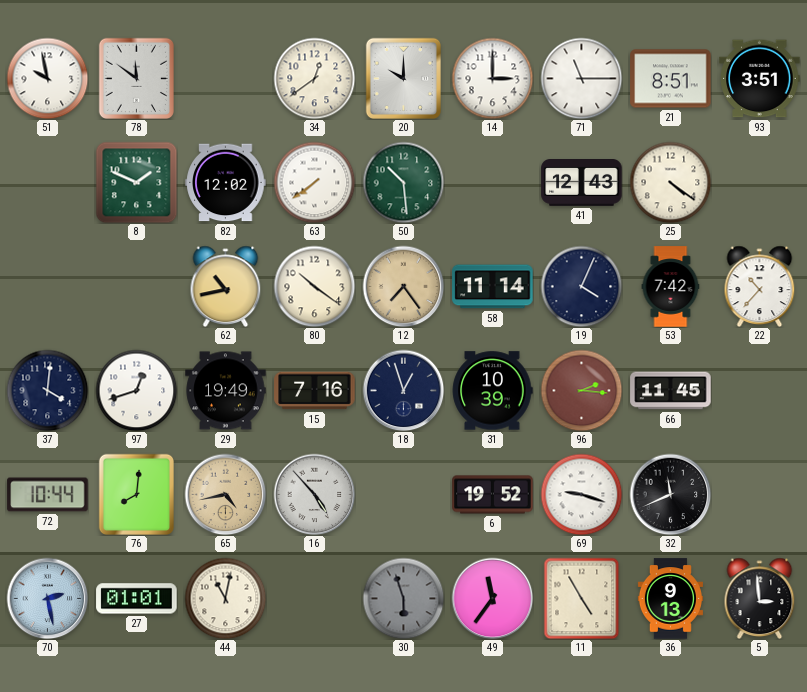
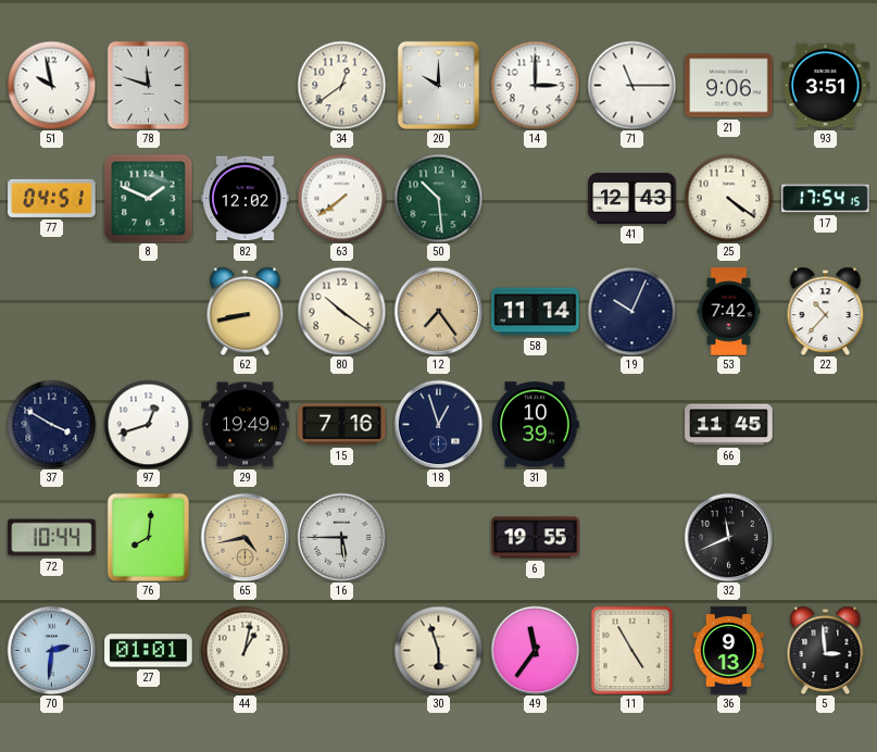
78: 11:51 -> 11:48 (148, 85)
21: 8:51 -> 9:06 (729, 86)
77: none -> 04:51 (52, 198)
17: none -> 17:54 (826, 199)
62: 10:43 -> 8:43 (246, 311)
19: 4:04 -> 10:04 (631, 311)
37: 4:01 -> 3:50 (51, 424)
96: 2:16 -> none (581, 390)
16: 4:53 -> 5:45 (341, 537)
6: 19:52 -> 19:55 (536, 538)
69: 9:18 -> none (581, 494)
70: 2:28 -> 2:31 (51, 650)
44: 11:02 -> 1:02 (245, 650)
30 dial: grey -> cream (438, 650)
